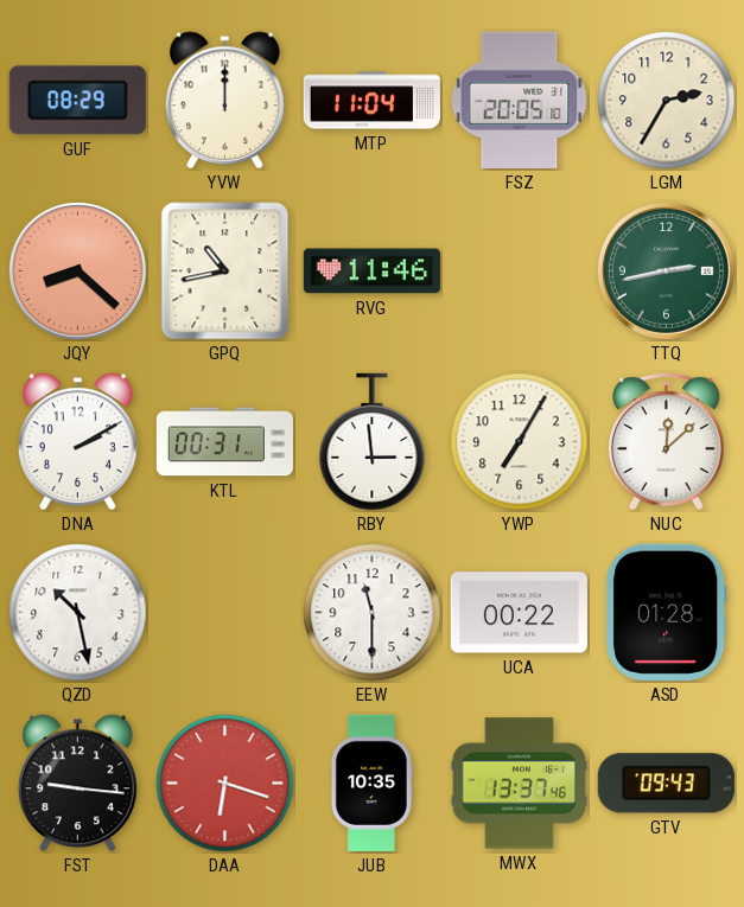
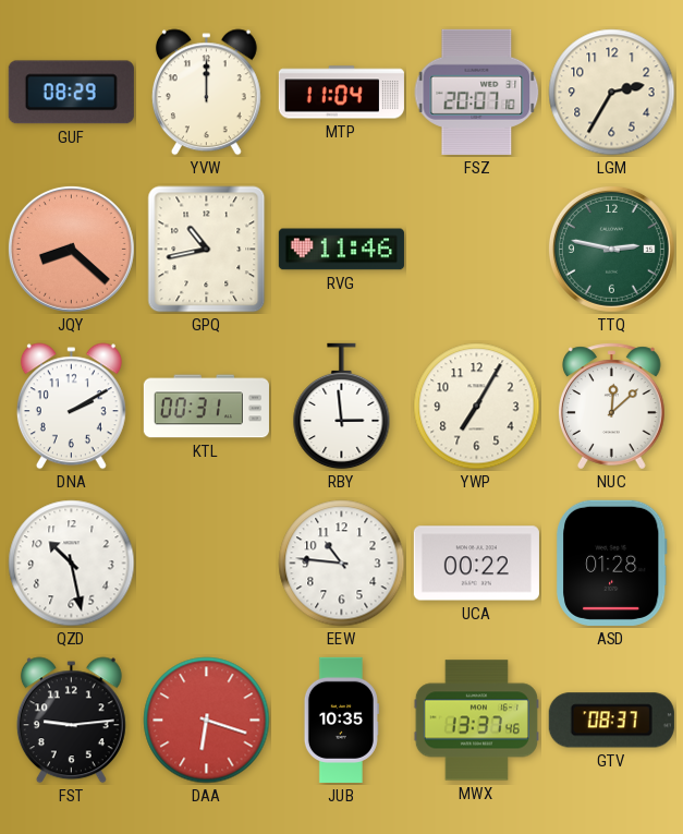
FSZ: 20:05 -> 20:07 (477, 92)
TTQ: 2:43 -> 2:47 (611, 249)
EEW: 11:30 -> 10:46 (342, 564)
FST: 9:16 -> 9:14 (71, 721)
GTV: 09:43 -> 08:37 (611, 721)
